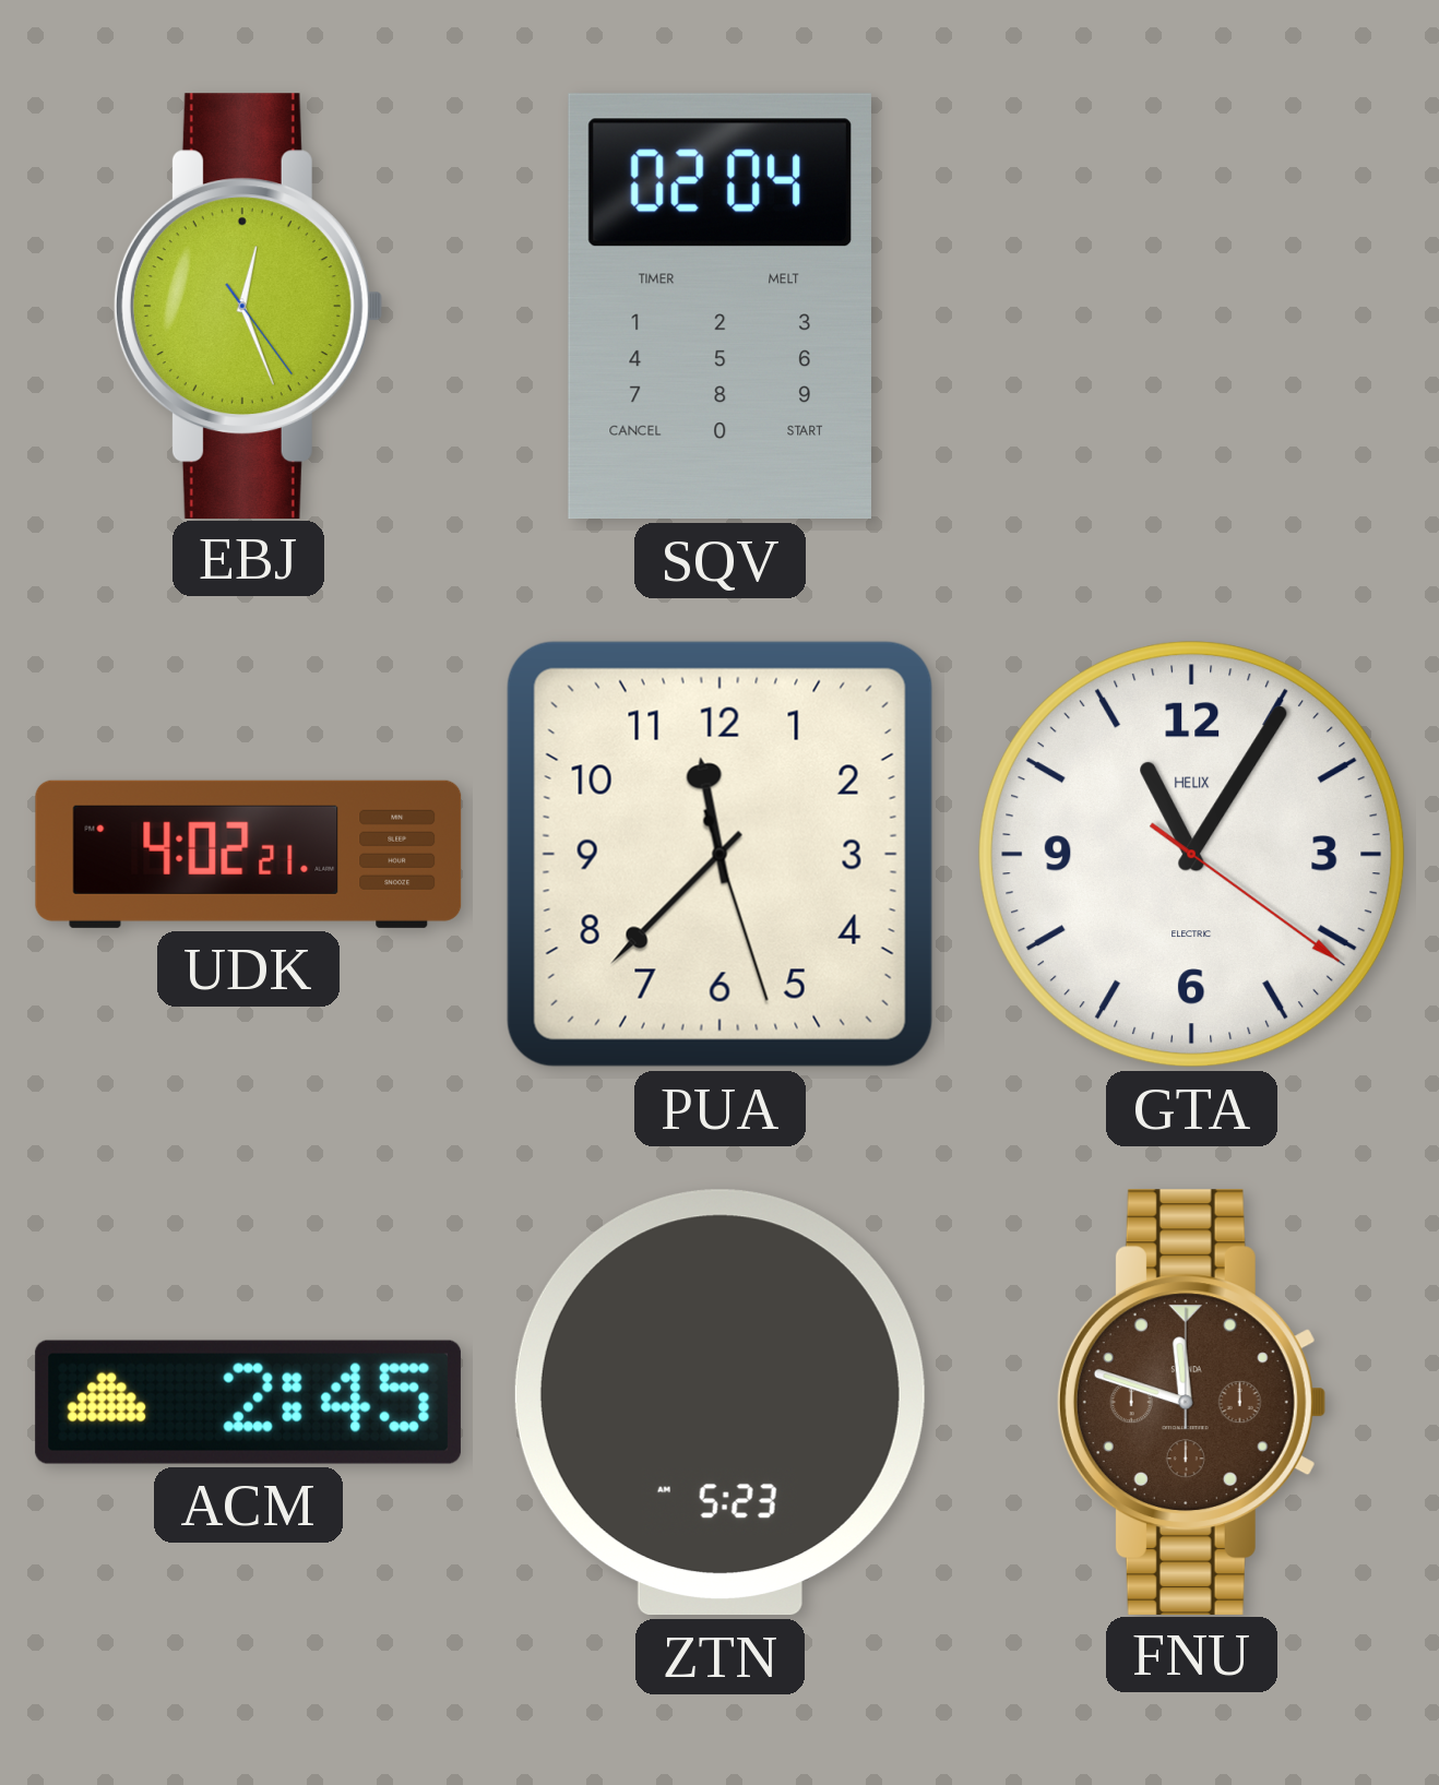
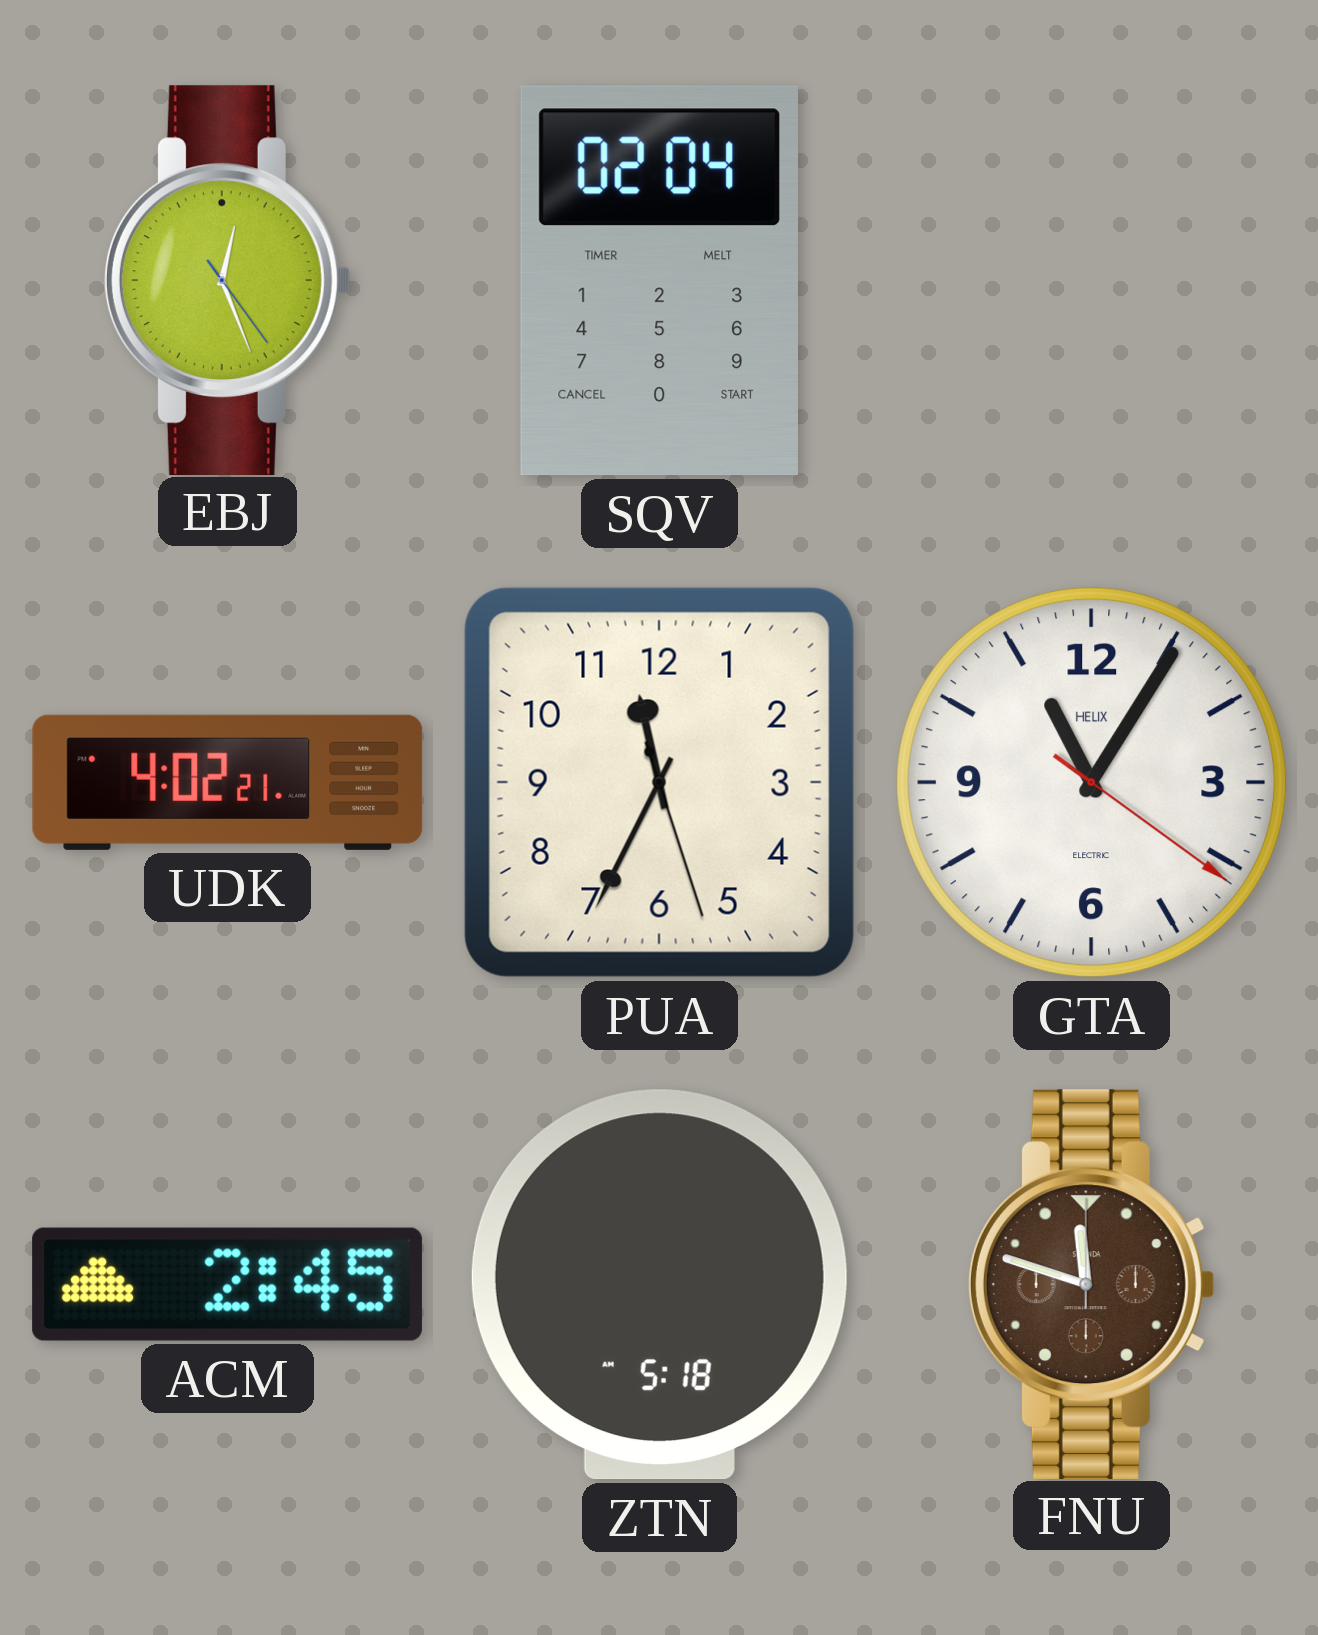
PUA: 11:37 -> 11:34 (659, 782)
ZTN: 5:23 -> 5:18 (659, 1285)
